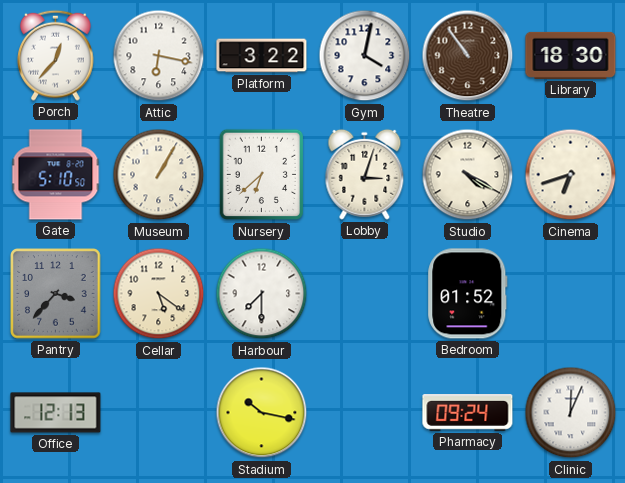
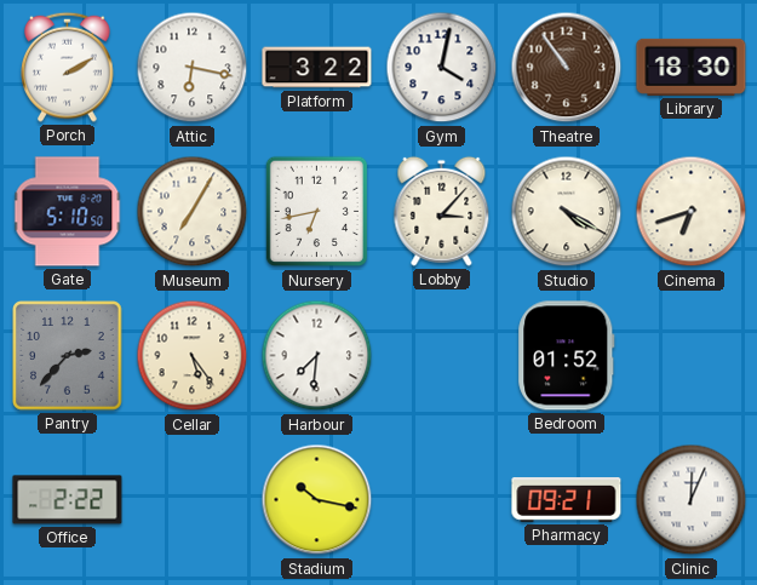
Porch: 12:37 -> 2:10 (68, 67)
Museum: 1:05 -> 7:05 (193, 212)
Nursery: 6:38 -> 6:43 (317, 212)
Lobby: 3:03 -> 3:07 (442, 211)
Pantry: 3:37 -> 2:37 (68, 356)
Cellar: 5:21 -> 5:24 (193, 356)
Harbour: 7:30 -> 7:31 (317, 356)
Office: 12:13 -> 2:22 (68, 500)
Pharmacy: 09:24 -> 09:21 (567, 500)
